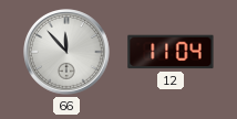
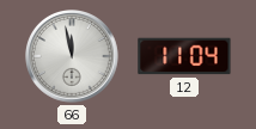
66: 11:53 -> 11:58 (73, 57)
